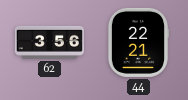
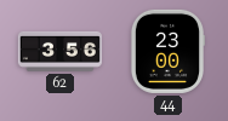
44: 22:21 -> 23:00 (166, 51)
